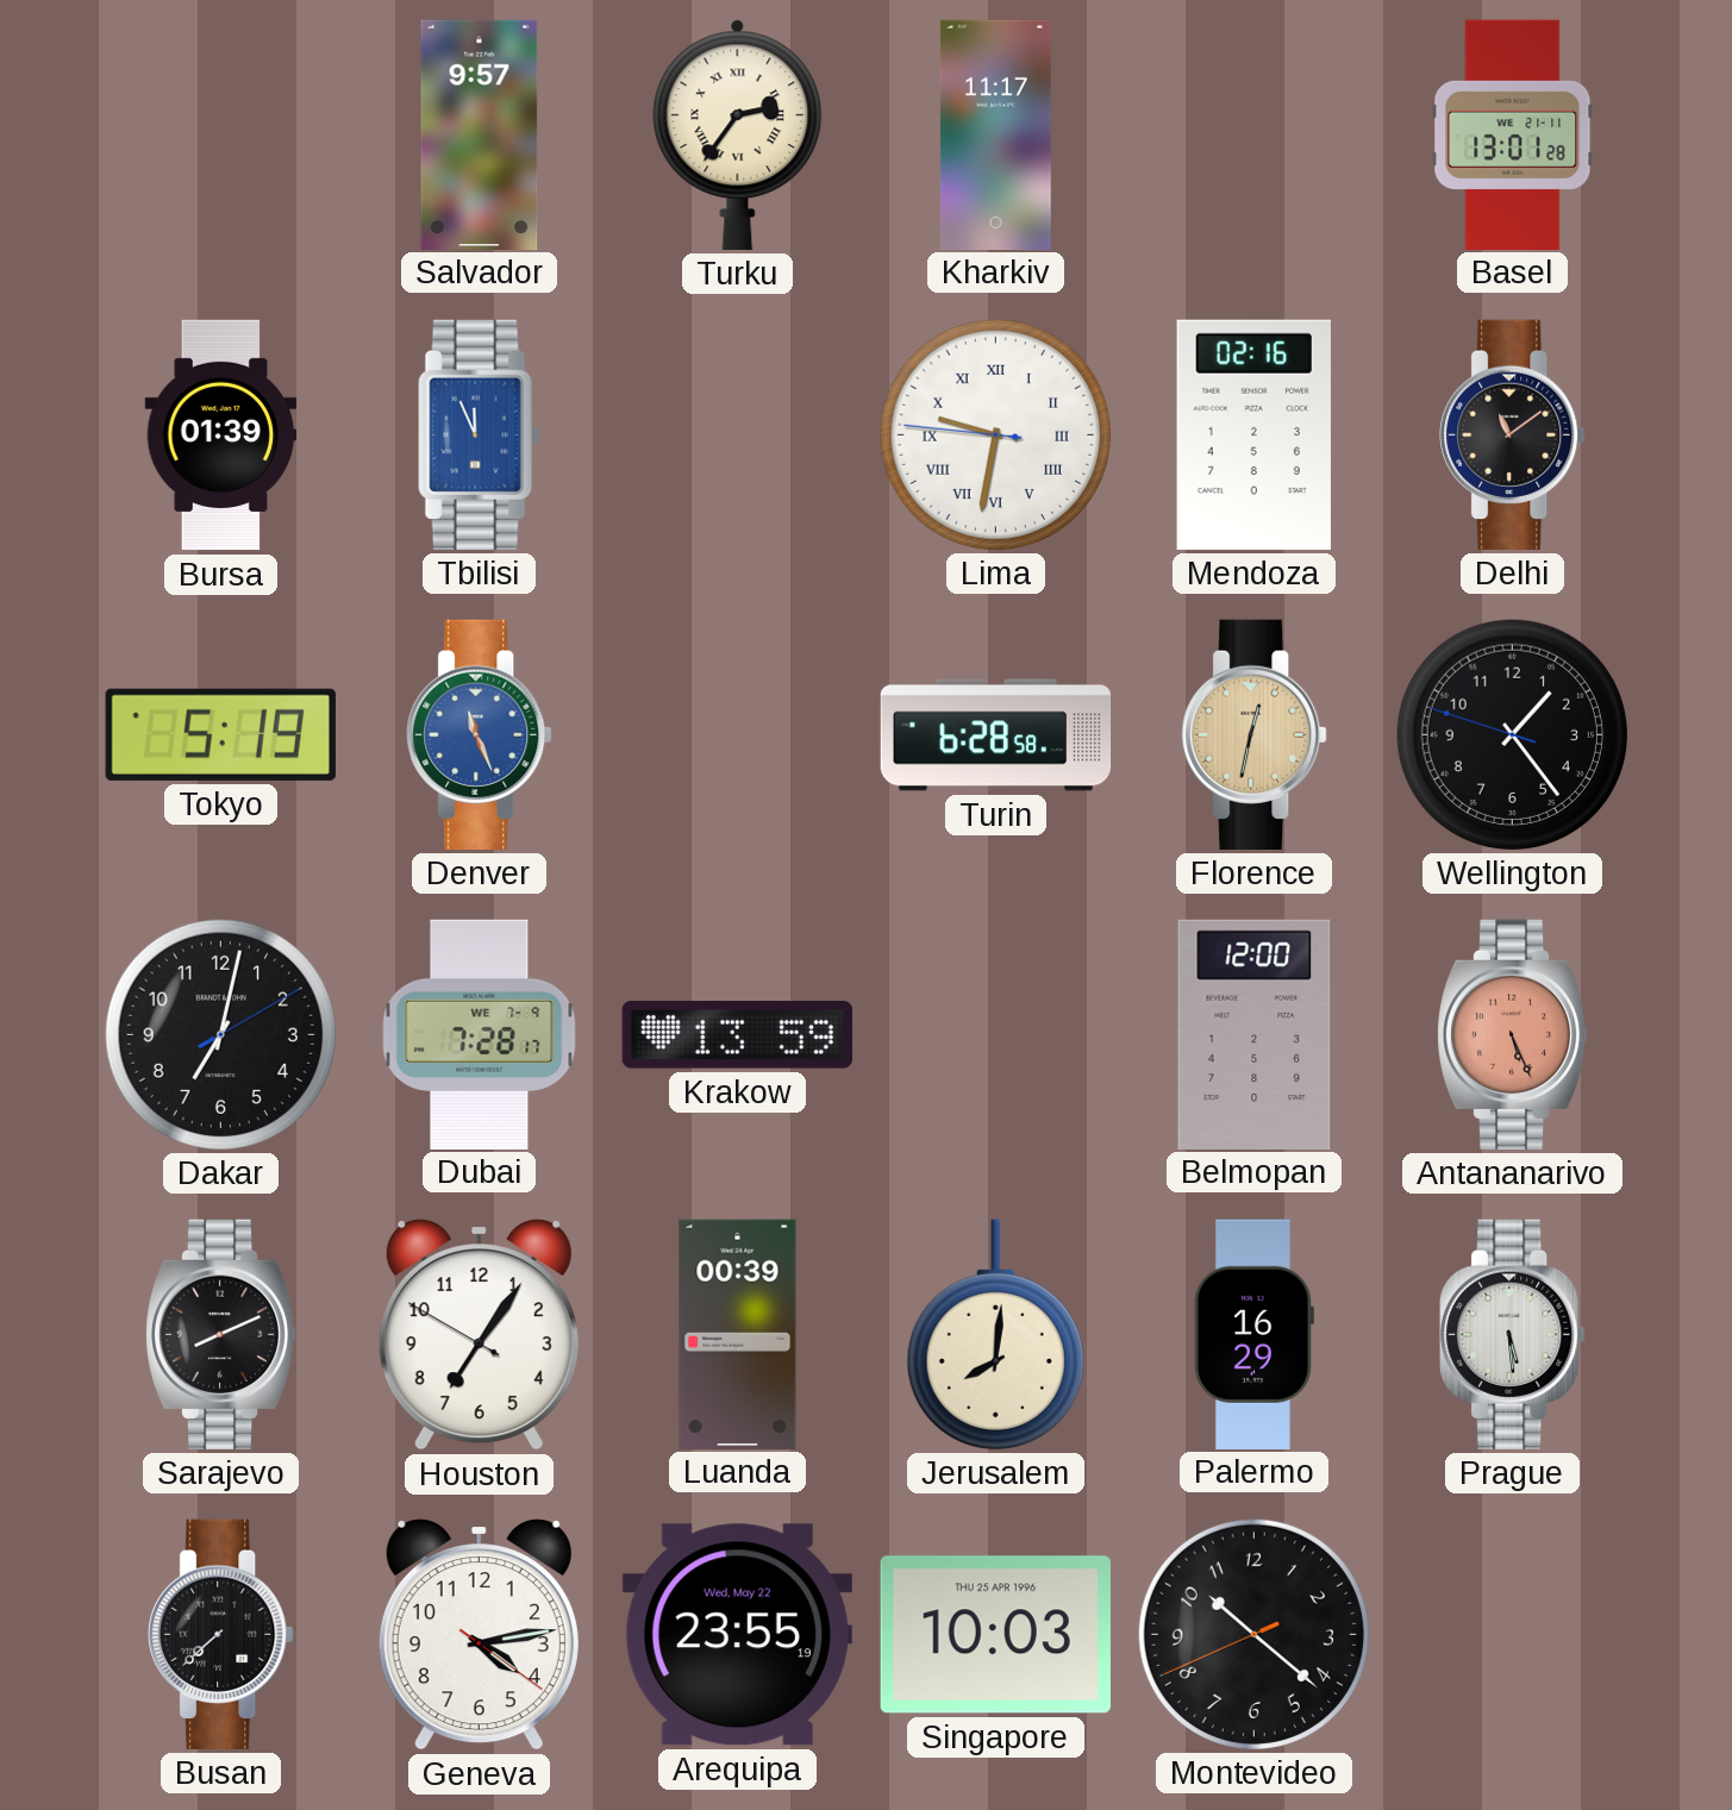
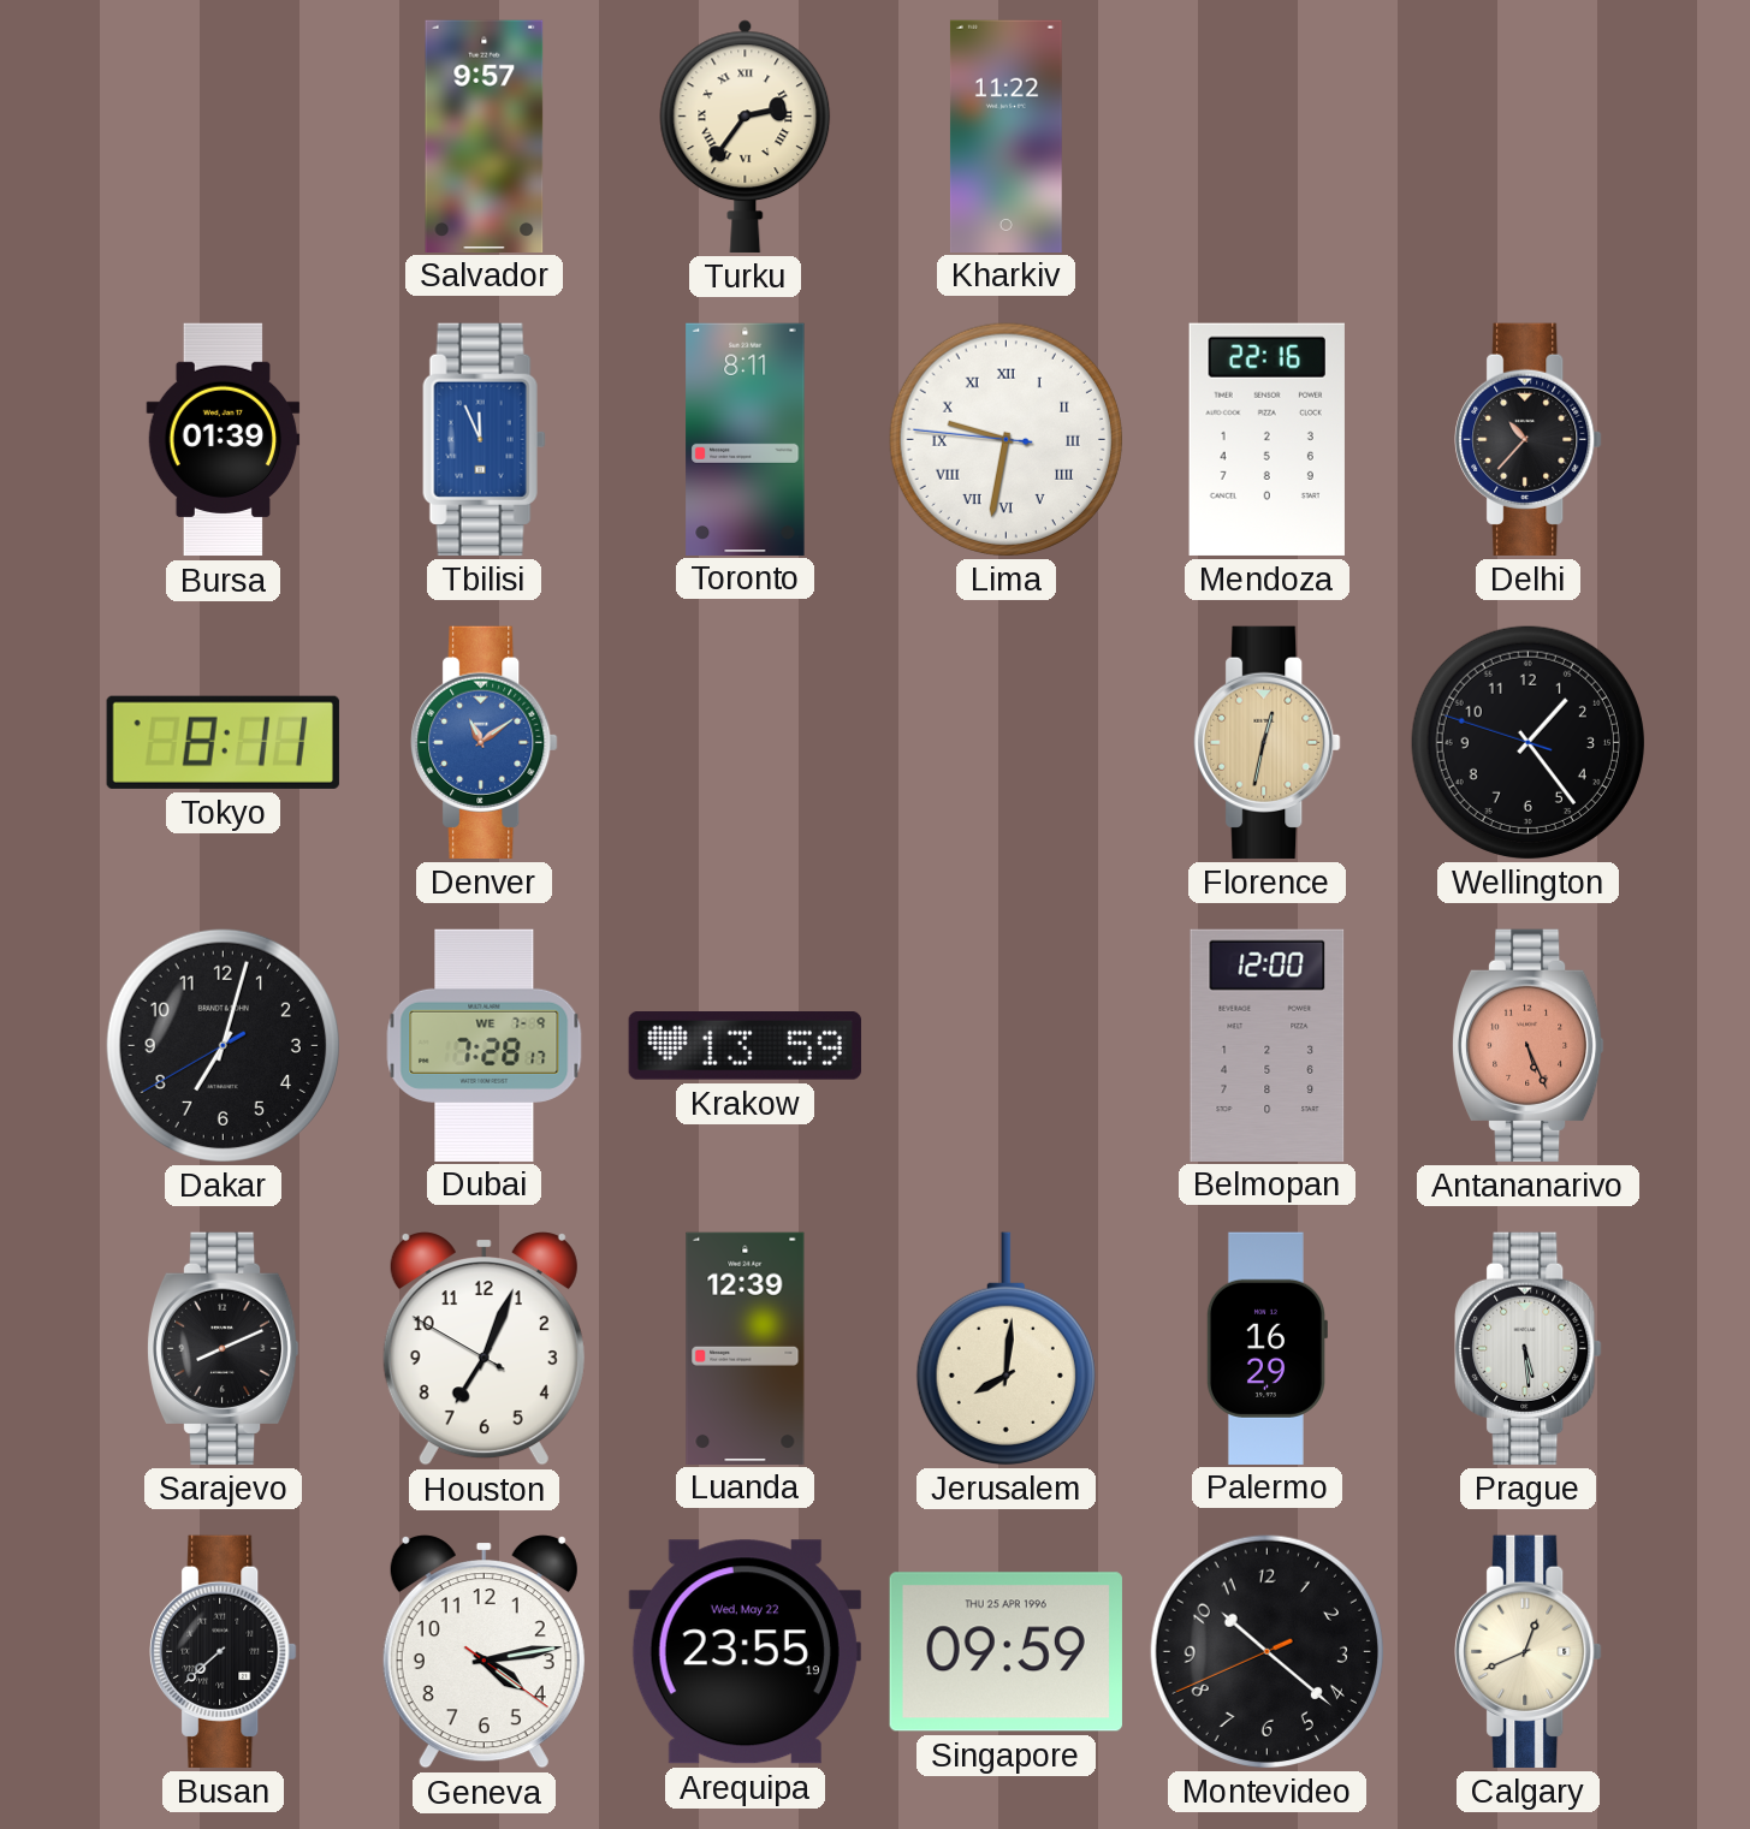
Kharkiv: 11:17 -> 11:22 (1005, 136)
Basel: 13:01 -> none (1513, 134)
Toronto: none -> 8:11 (746, 439)
Mendoza: 02:16 -> 22:16 (1266, 439)
Delhi: 11:09 -> 10:37 (1529, 439)
Tokyo: 5:19 -> 8:11 (223, 742)
Denver: 11:26 -> 11:09 (485, 742)
Turin: 6:28 -> none (996, 735)
Dakar: 7:02:10 -> 7:02:40 (223, 1045)
Houston: 7:05 -> 7:03 (484, 1349)
Luanda: 00:39 -> 12:39 (746, 1348)
Singapore: 10:03 -> 09:59 (1005, 1652)
Calgary: none -> 12:41 (1529, 1651)
